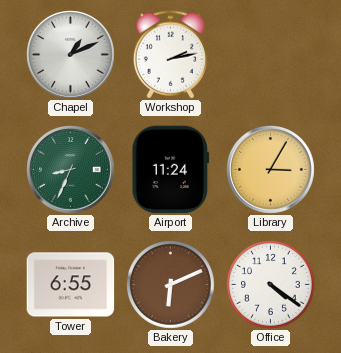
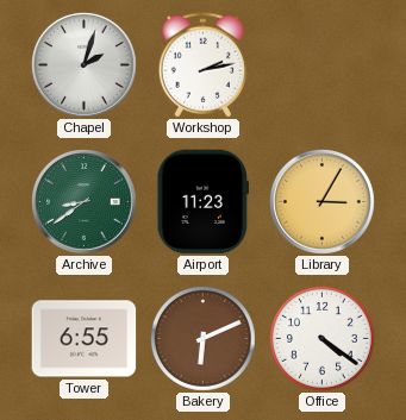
Chapel: 1:11 -> 2:03 (85, 65)
Archive: 8:34 -> 8:39 (85, 202)
Airport: 11:24 -> 11:23 (204, 202)
